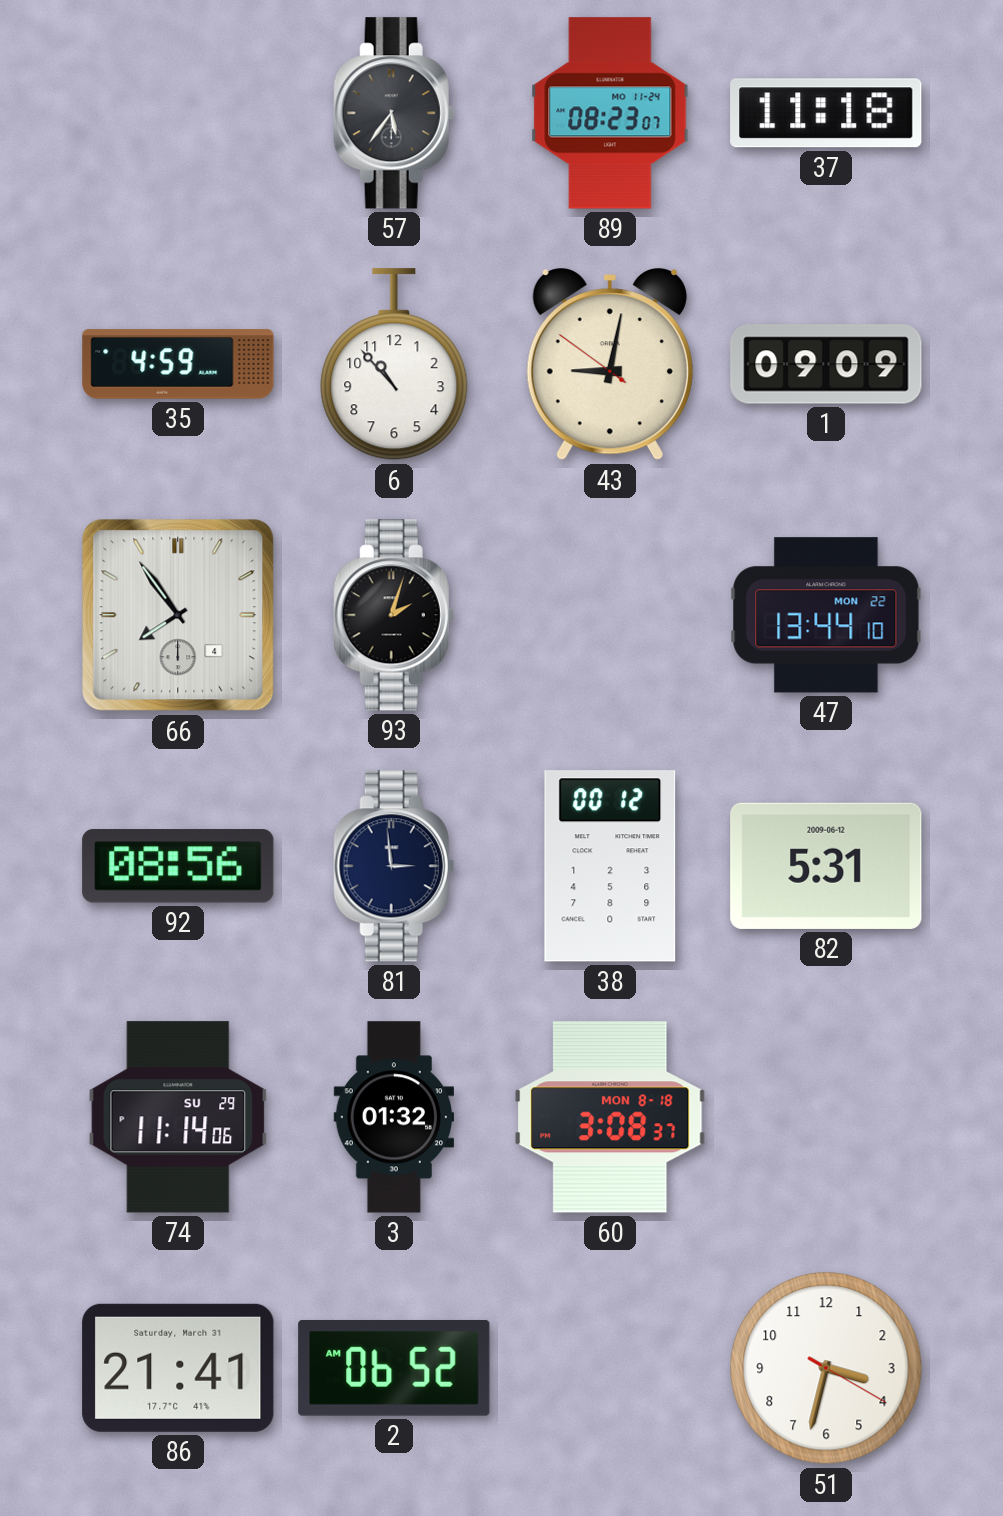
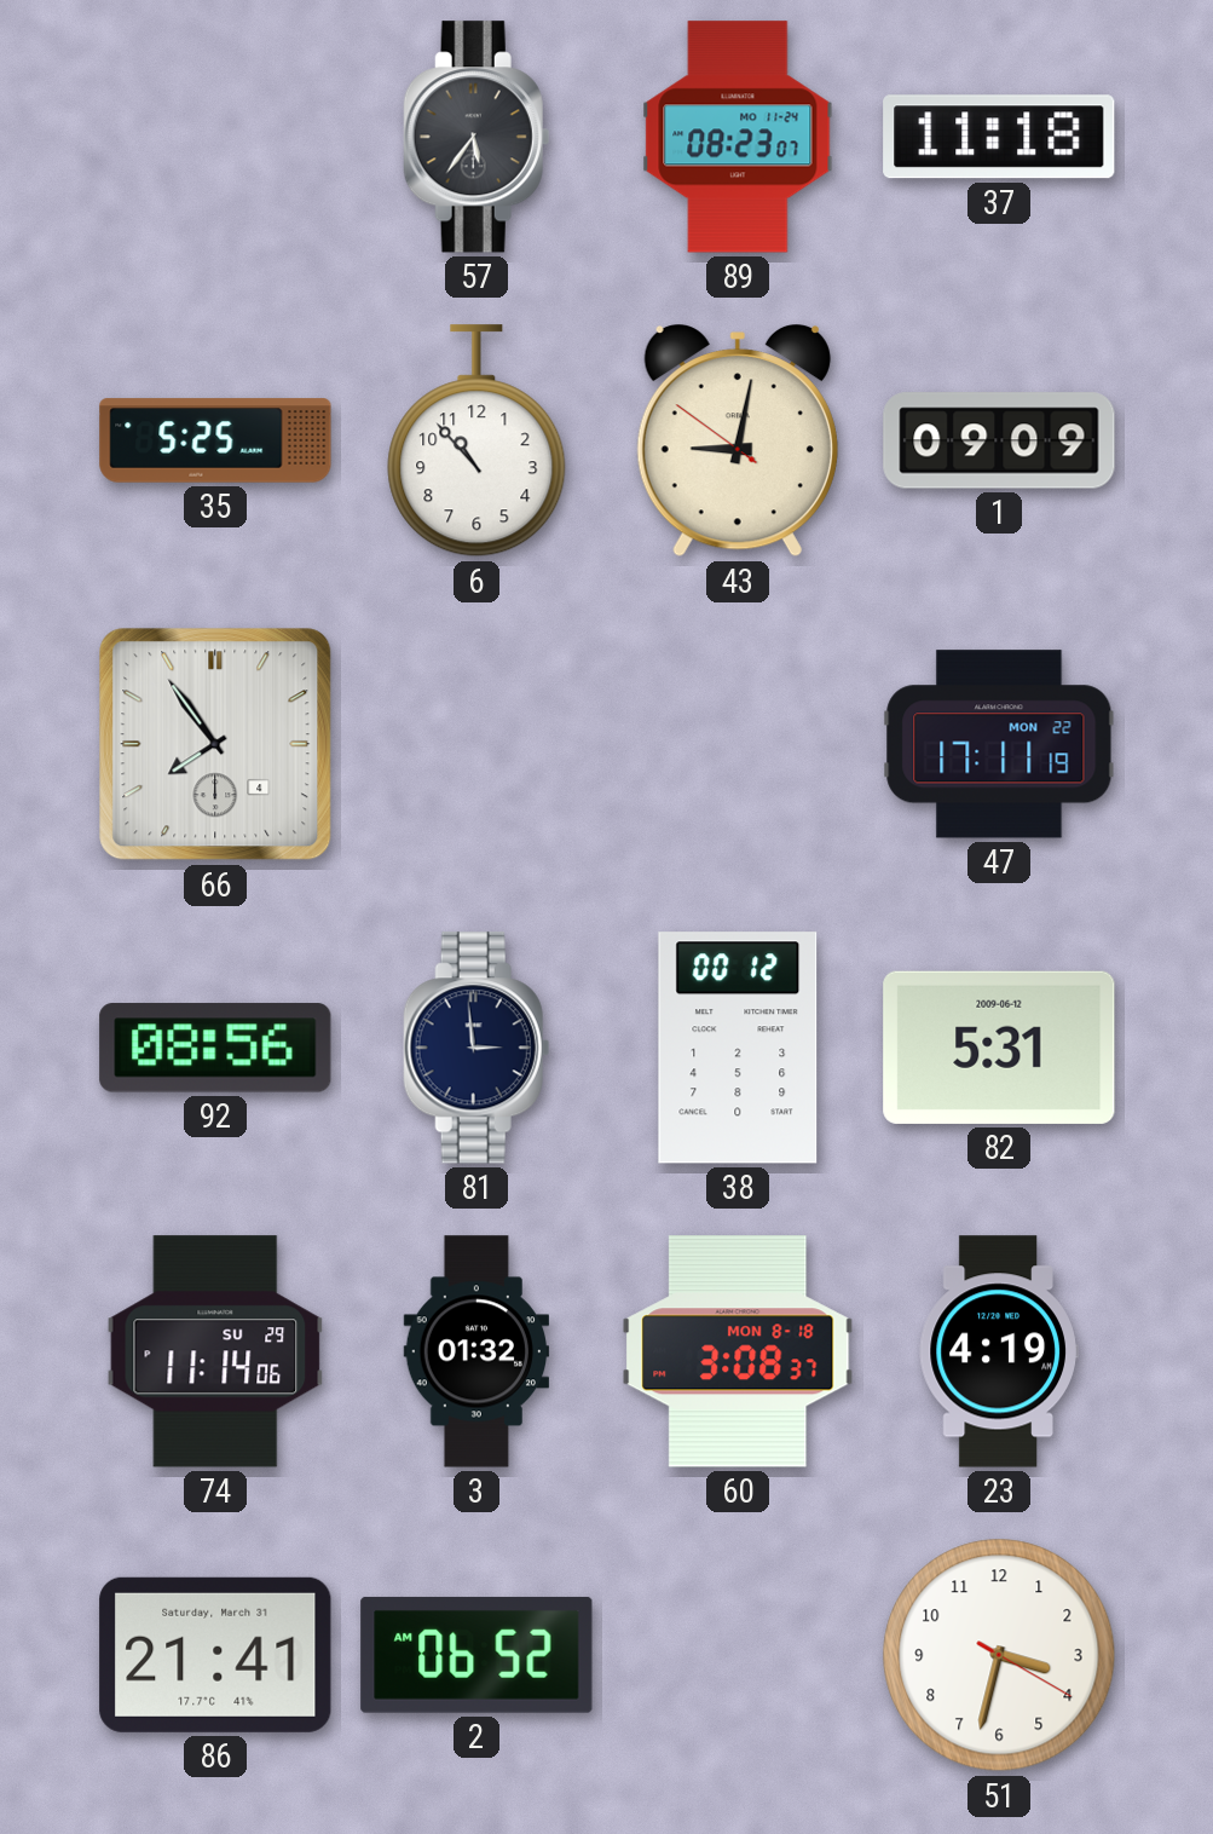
35: 4:59 -> 5:25 (215, 440)
93: 2:03 -> none (394, 615)
47: 13:44 -> 17:11 (999, 744)
23: none -> 4:19 (999, 1351)
